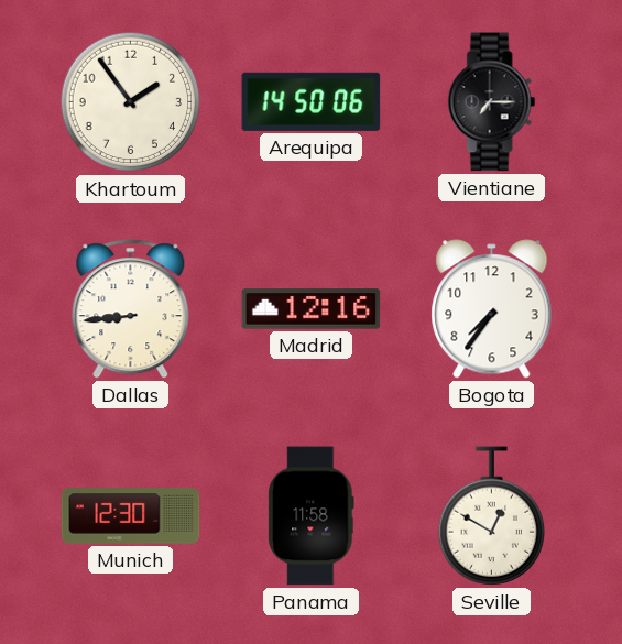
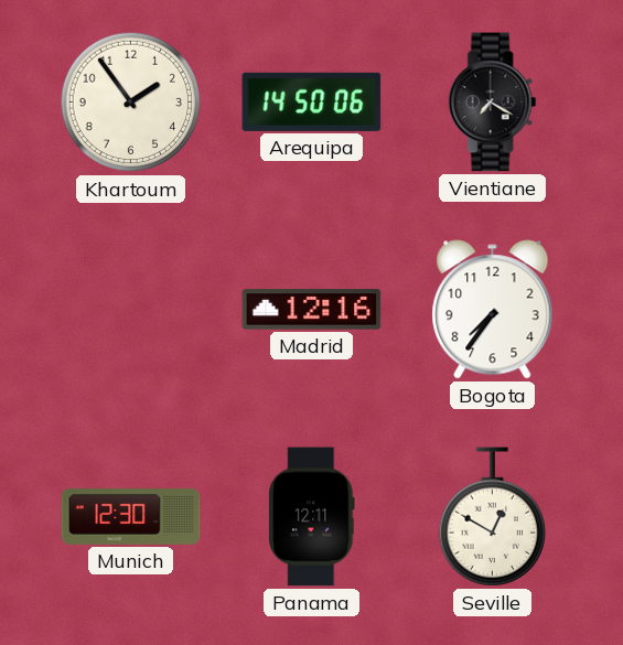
Vientiane: 7:15 -> 7:20 (493, 103)
Dallas: 8:44 -> none (131, 309)
Panama: 11:58 -> 12:11 (312, 517)
